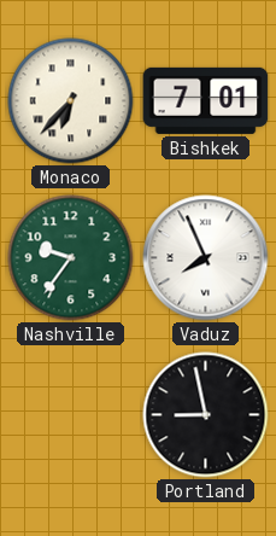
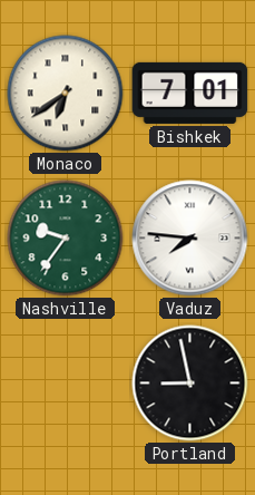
Monaco: 6:37 -> 6:39 (66, 94)
Vaduz: 7:56 -> 7:46 (190, 239)
